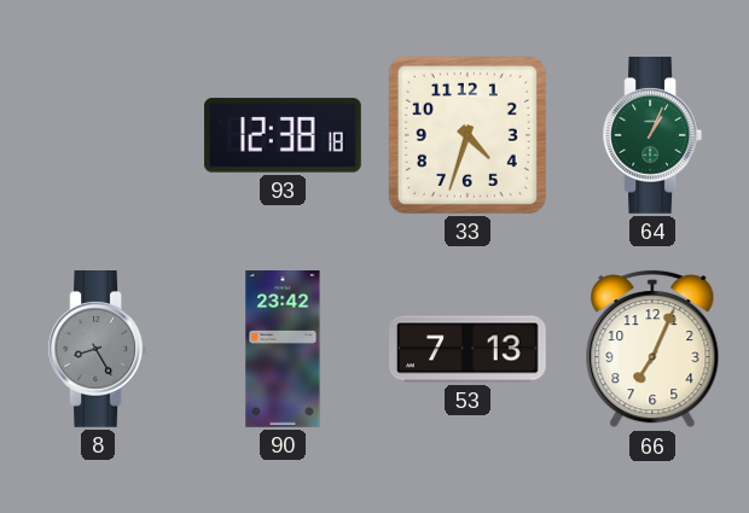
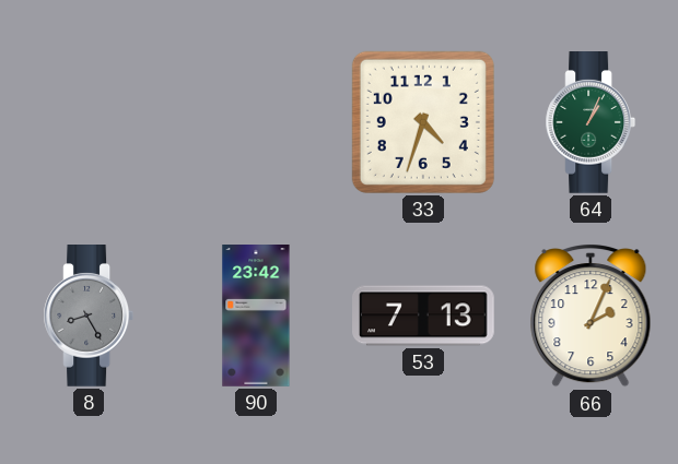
93: 12:38 -> none (283, 135)
66: 7:04 -> 2:04 (591, 317)
